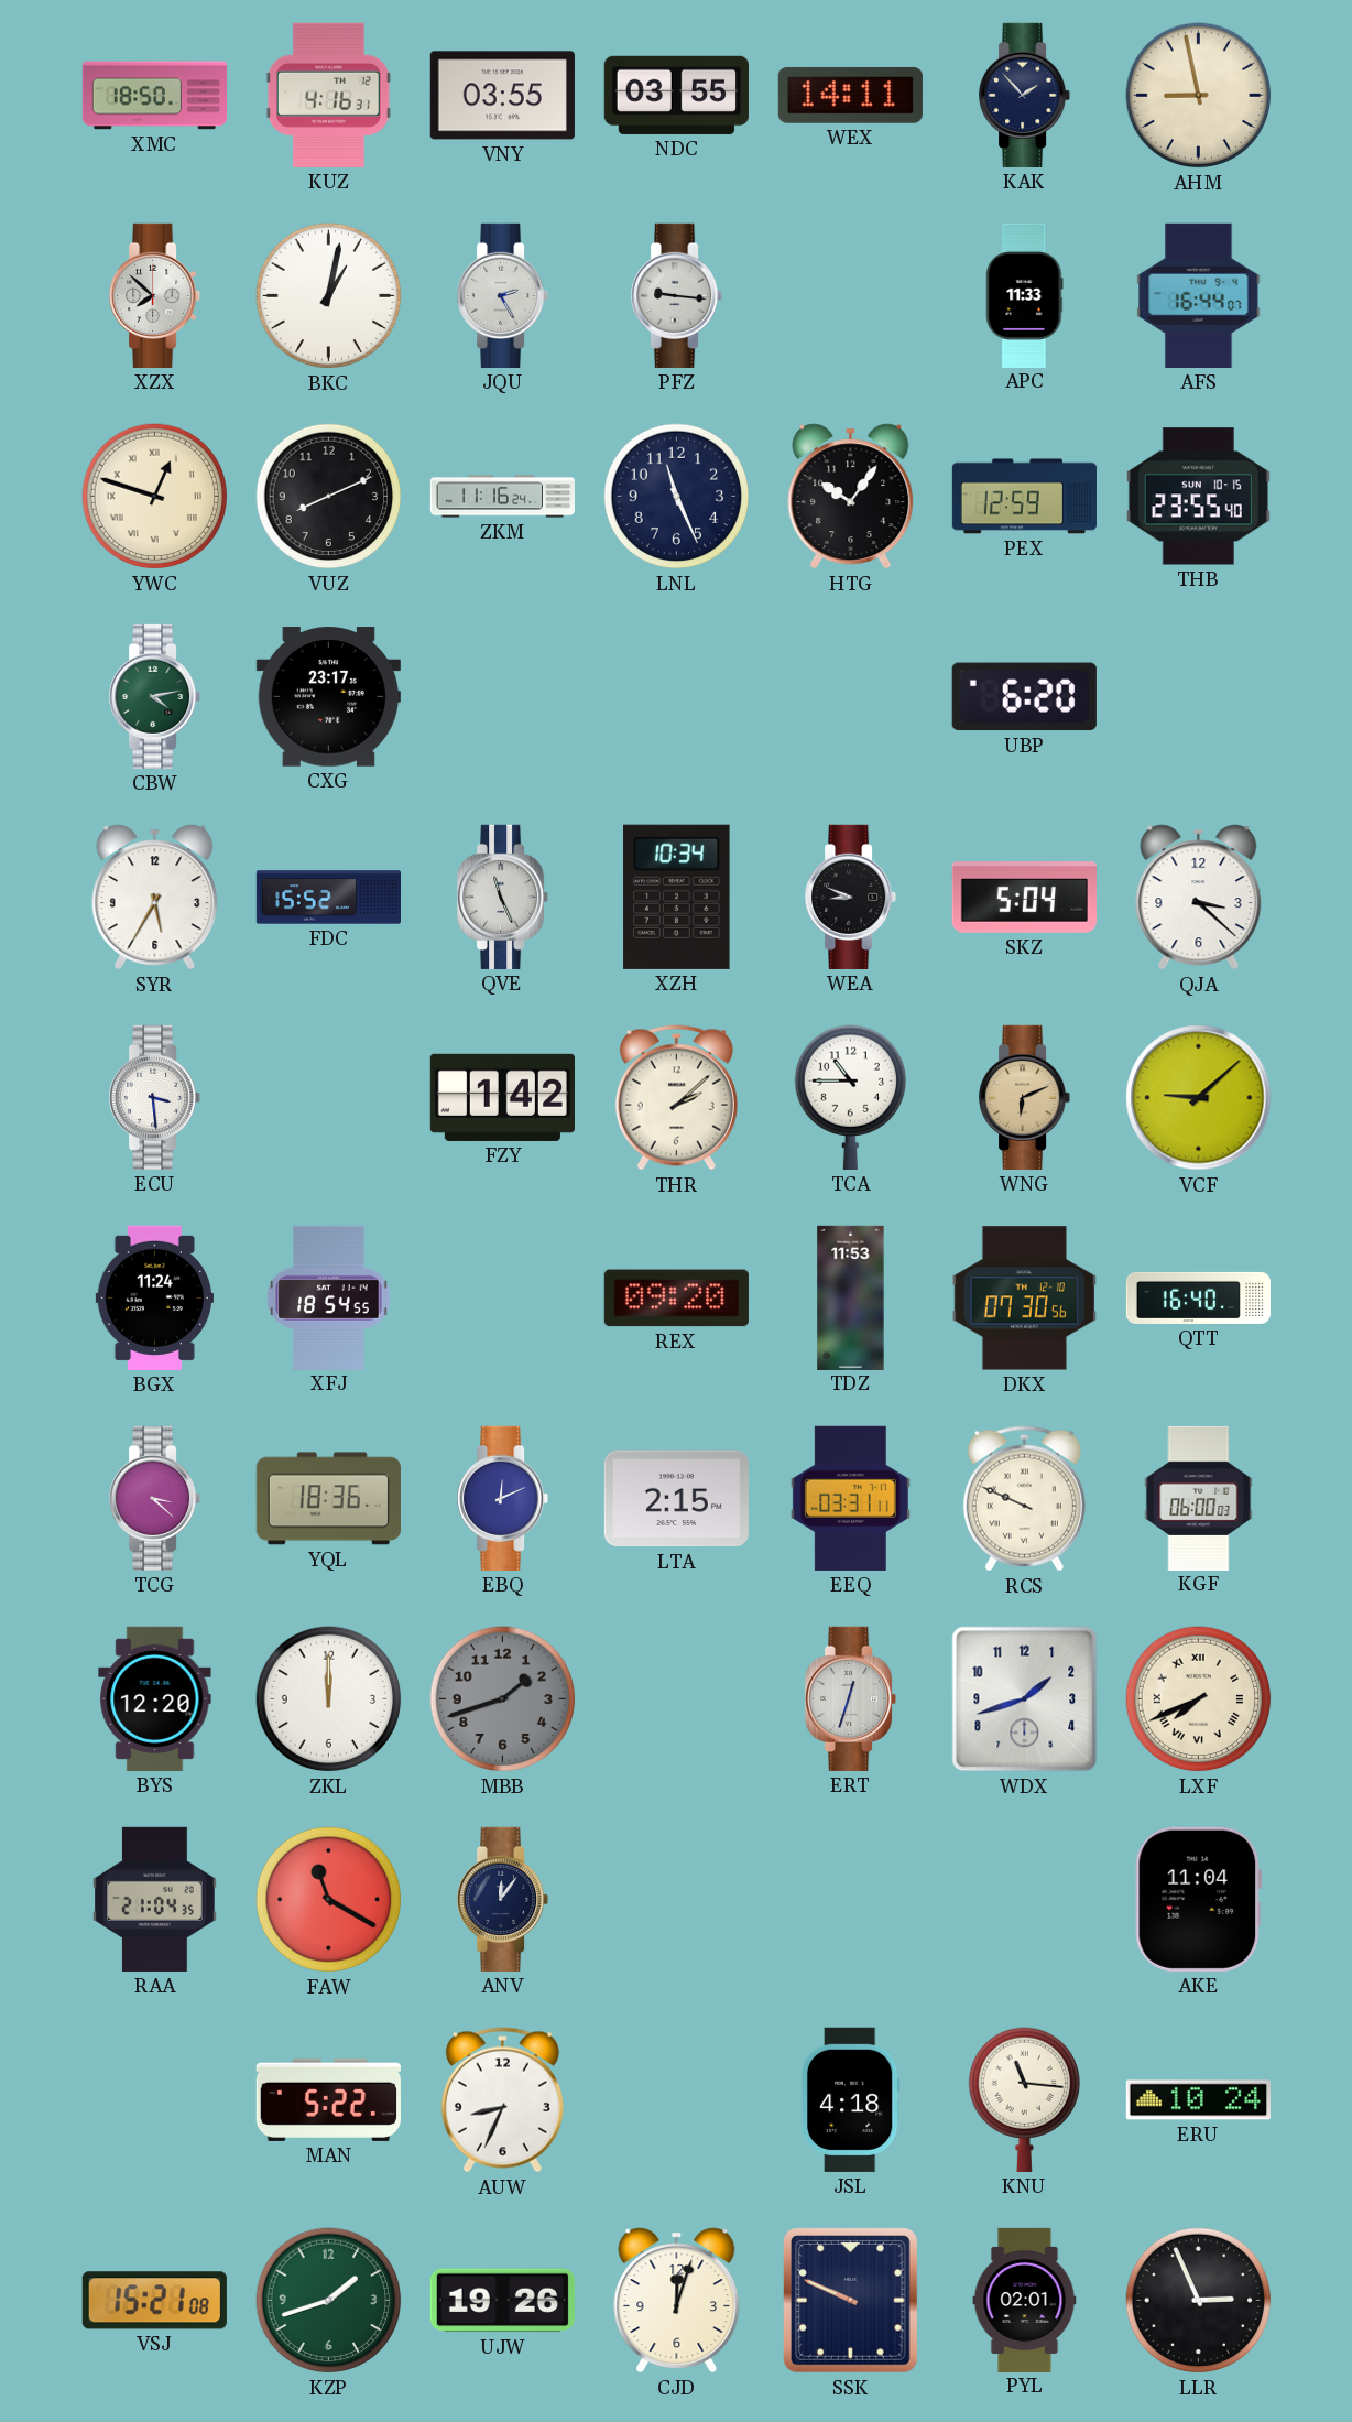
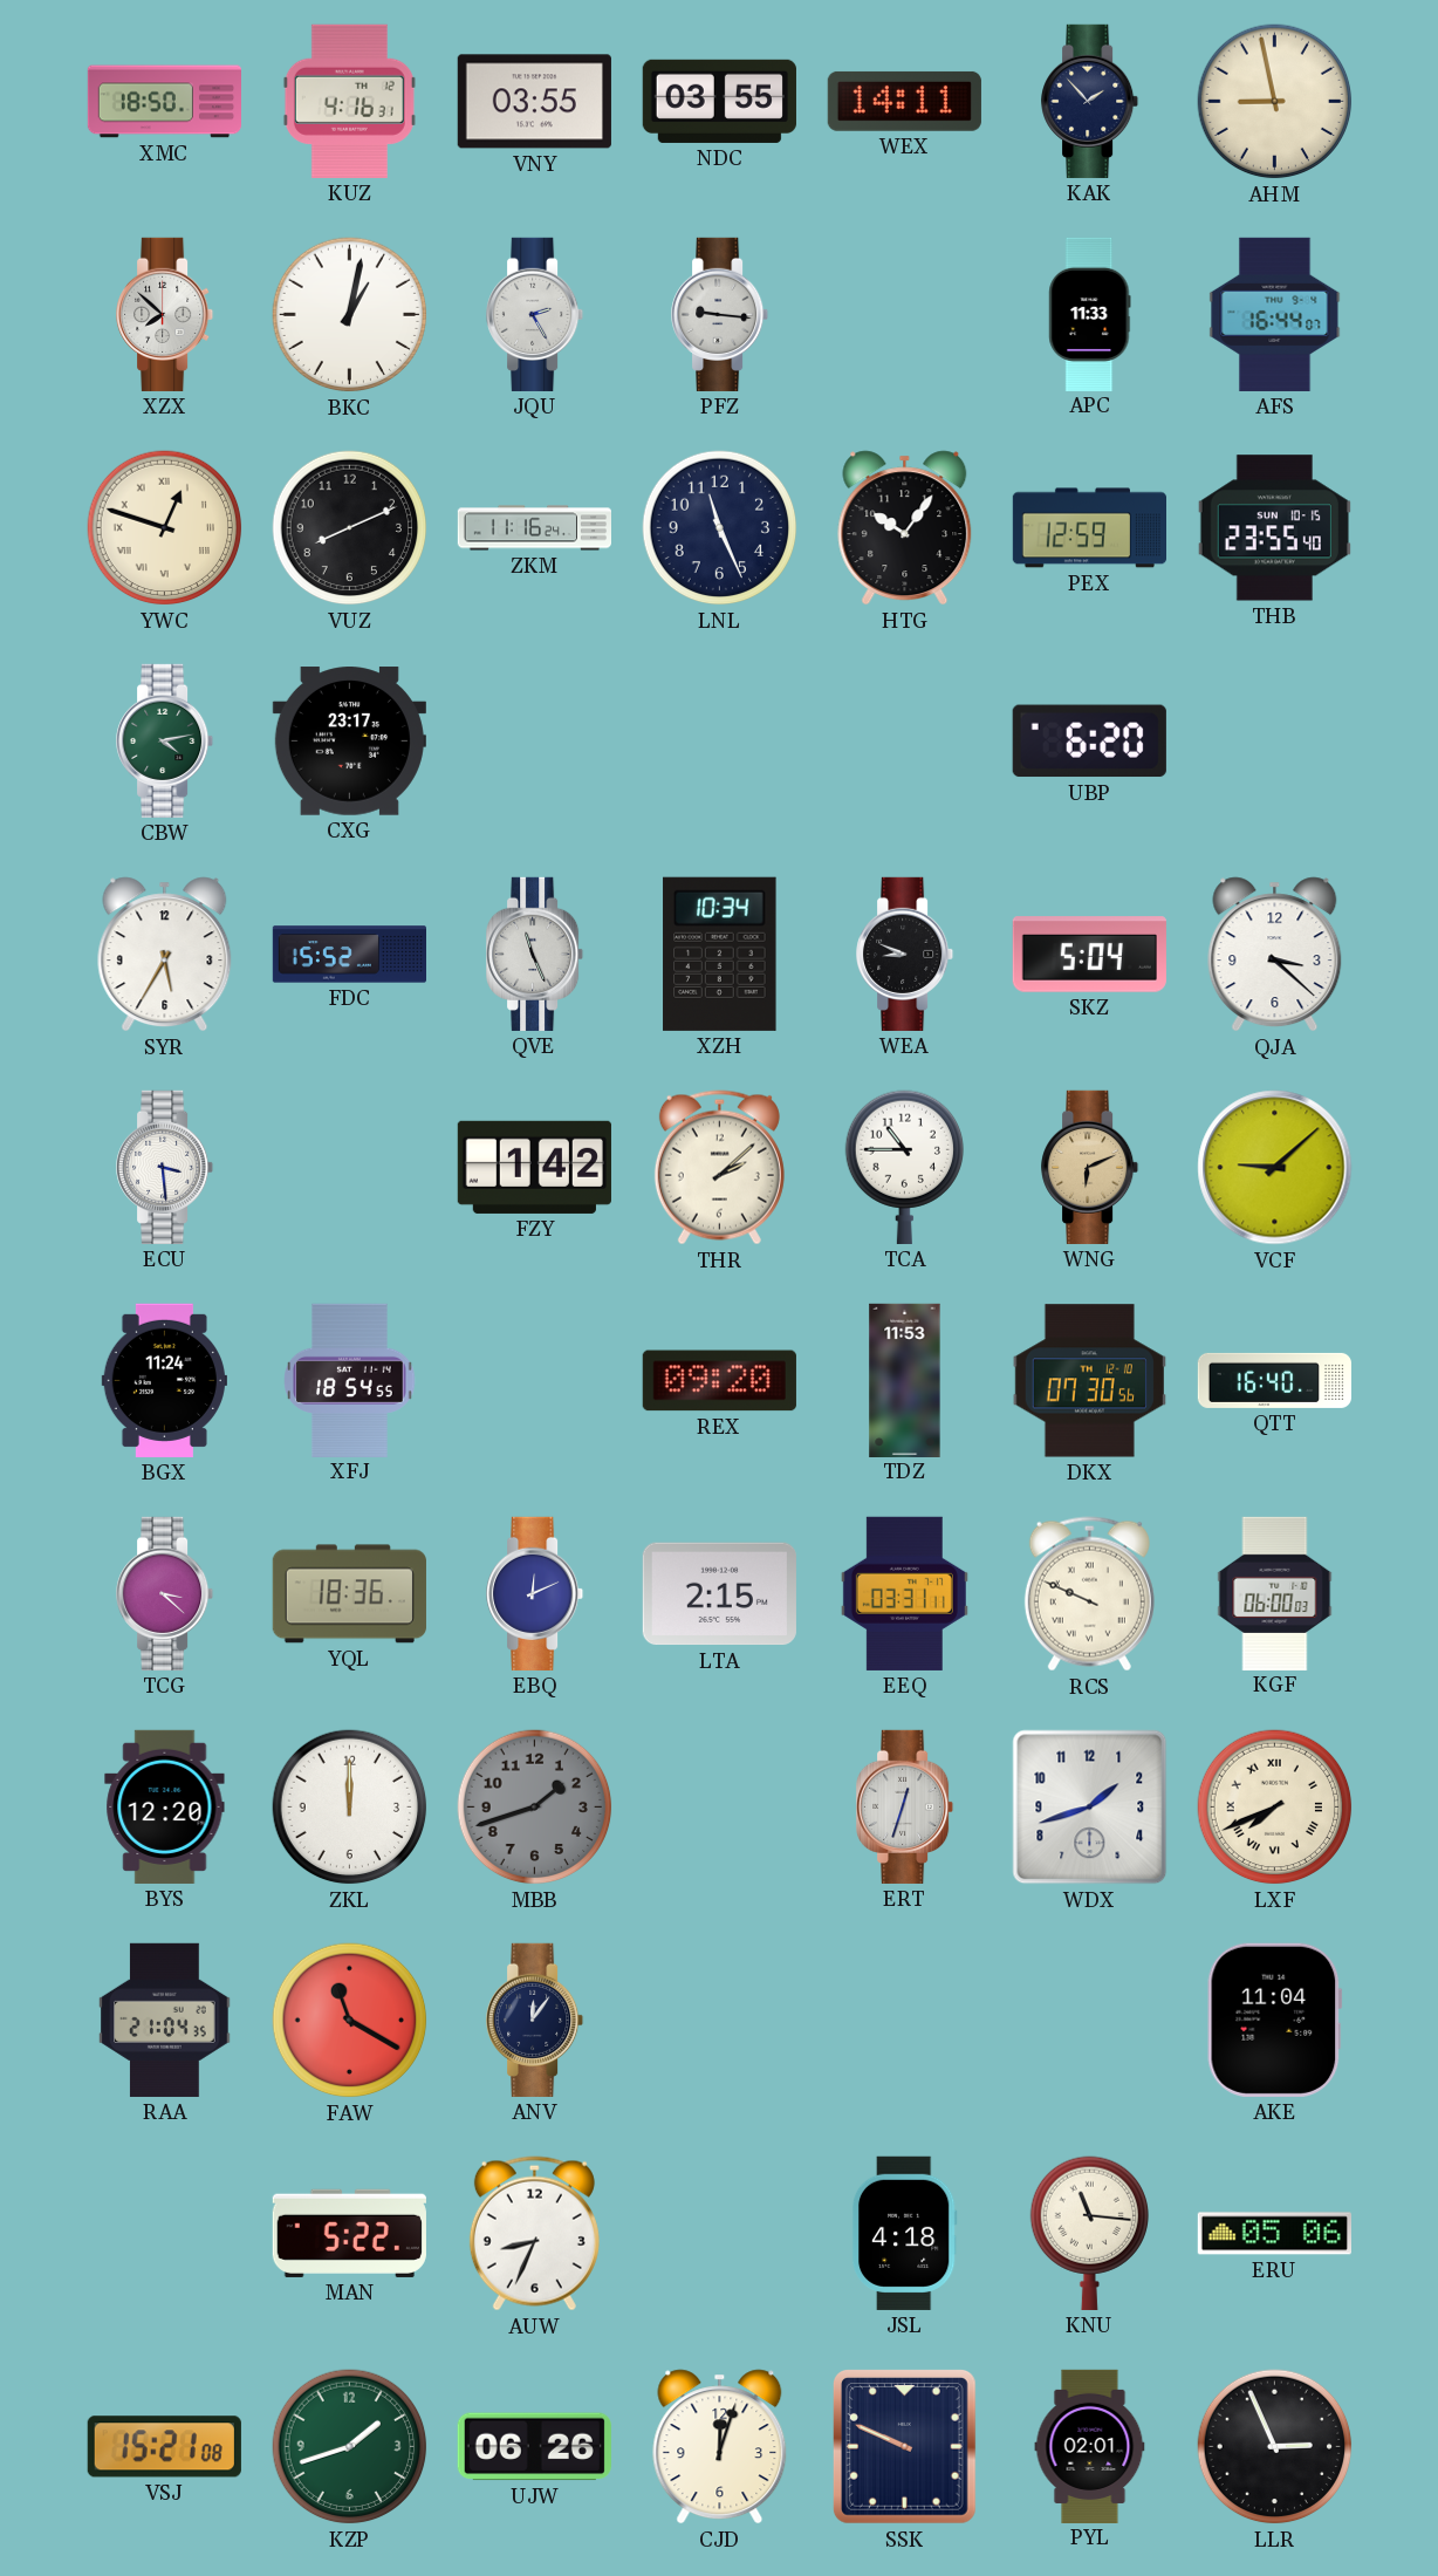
ERU: 10:24 -> 05:06 (1274, 2234)
UJW: 19:26 -> 06:26 (534, 2447)
